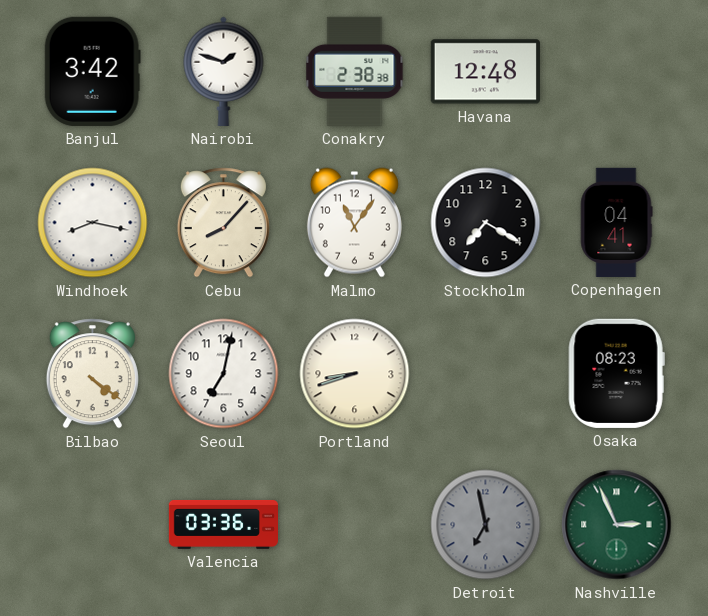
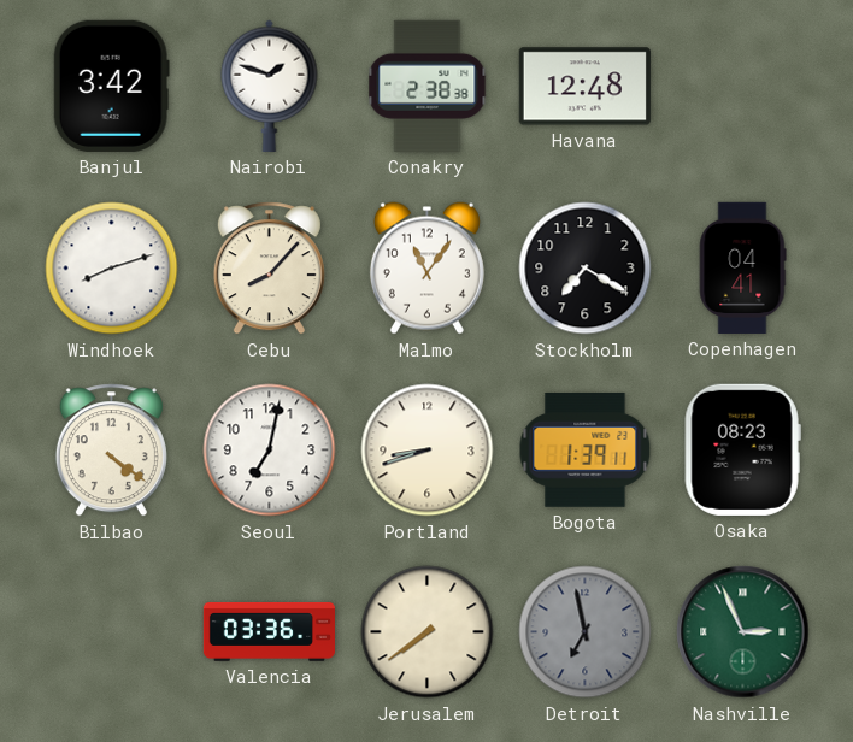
Windhoek: 8:17 -> 8:12 (112, 269)
Bogota: none -> 1:39 (586, 449)
Jerusalem: none -> 7:39 (428, 632)
